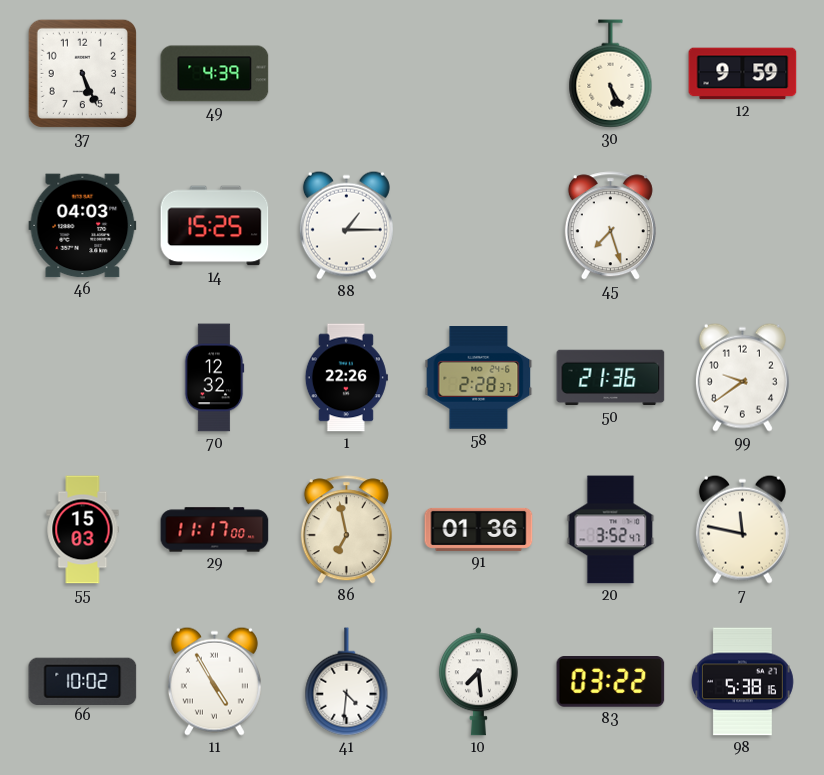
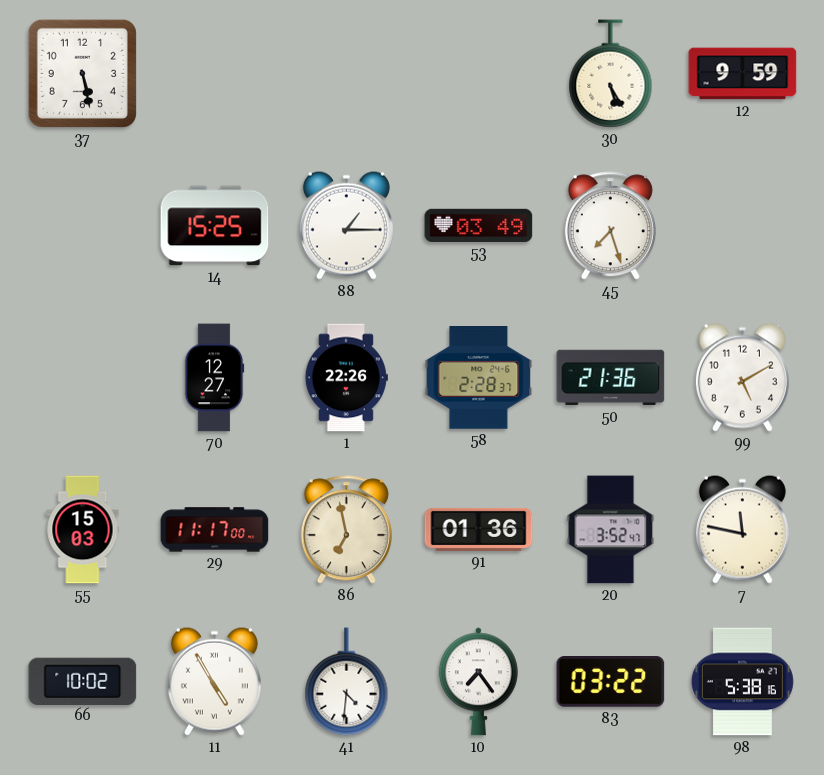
37: 5:26 -> 5:28 (82, 73)
49: 4:39 -> none (215, 74)
46: 04:03 -> none (83, 226)
53: none -> 03:49 (479, 225)
70: 12:32 -> 12:27 (214, 378)
99: 9:39 -> 5:10 (742, 377)
10: 7:29 -> 7:24 (478, 682)
